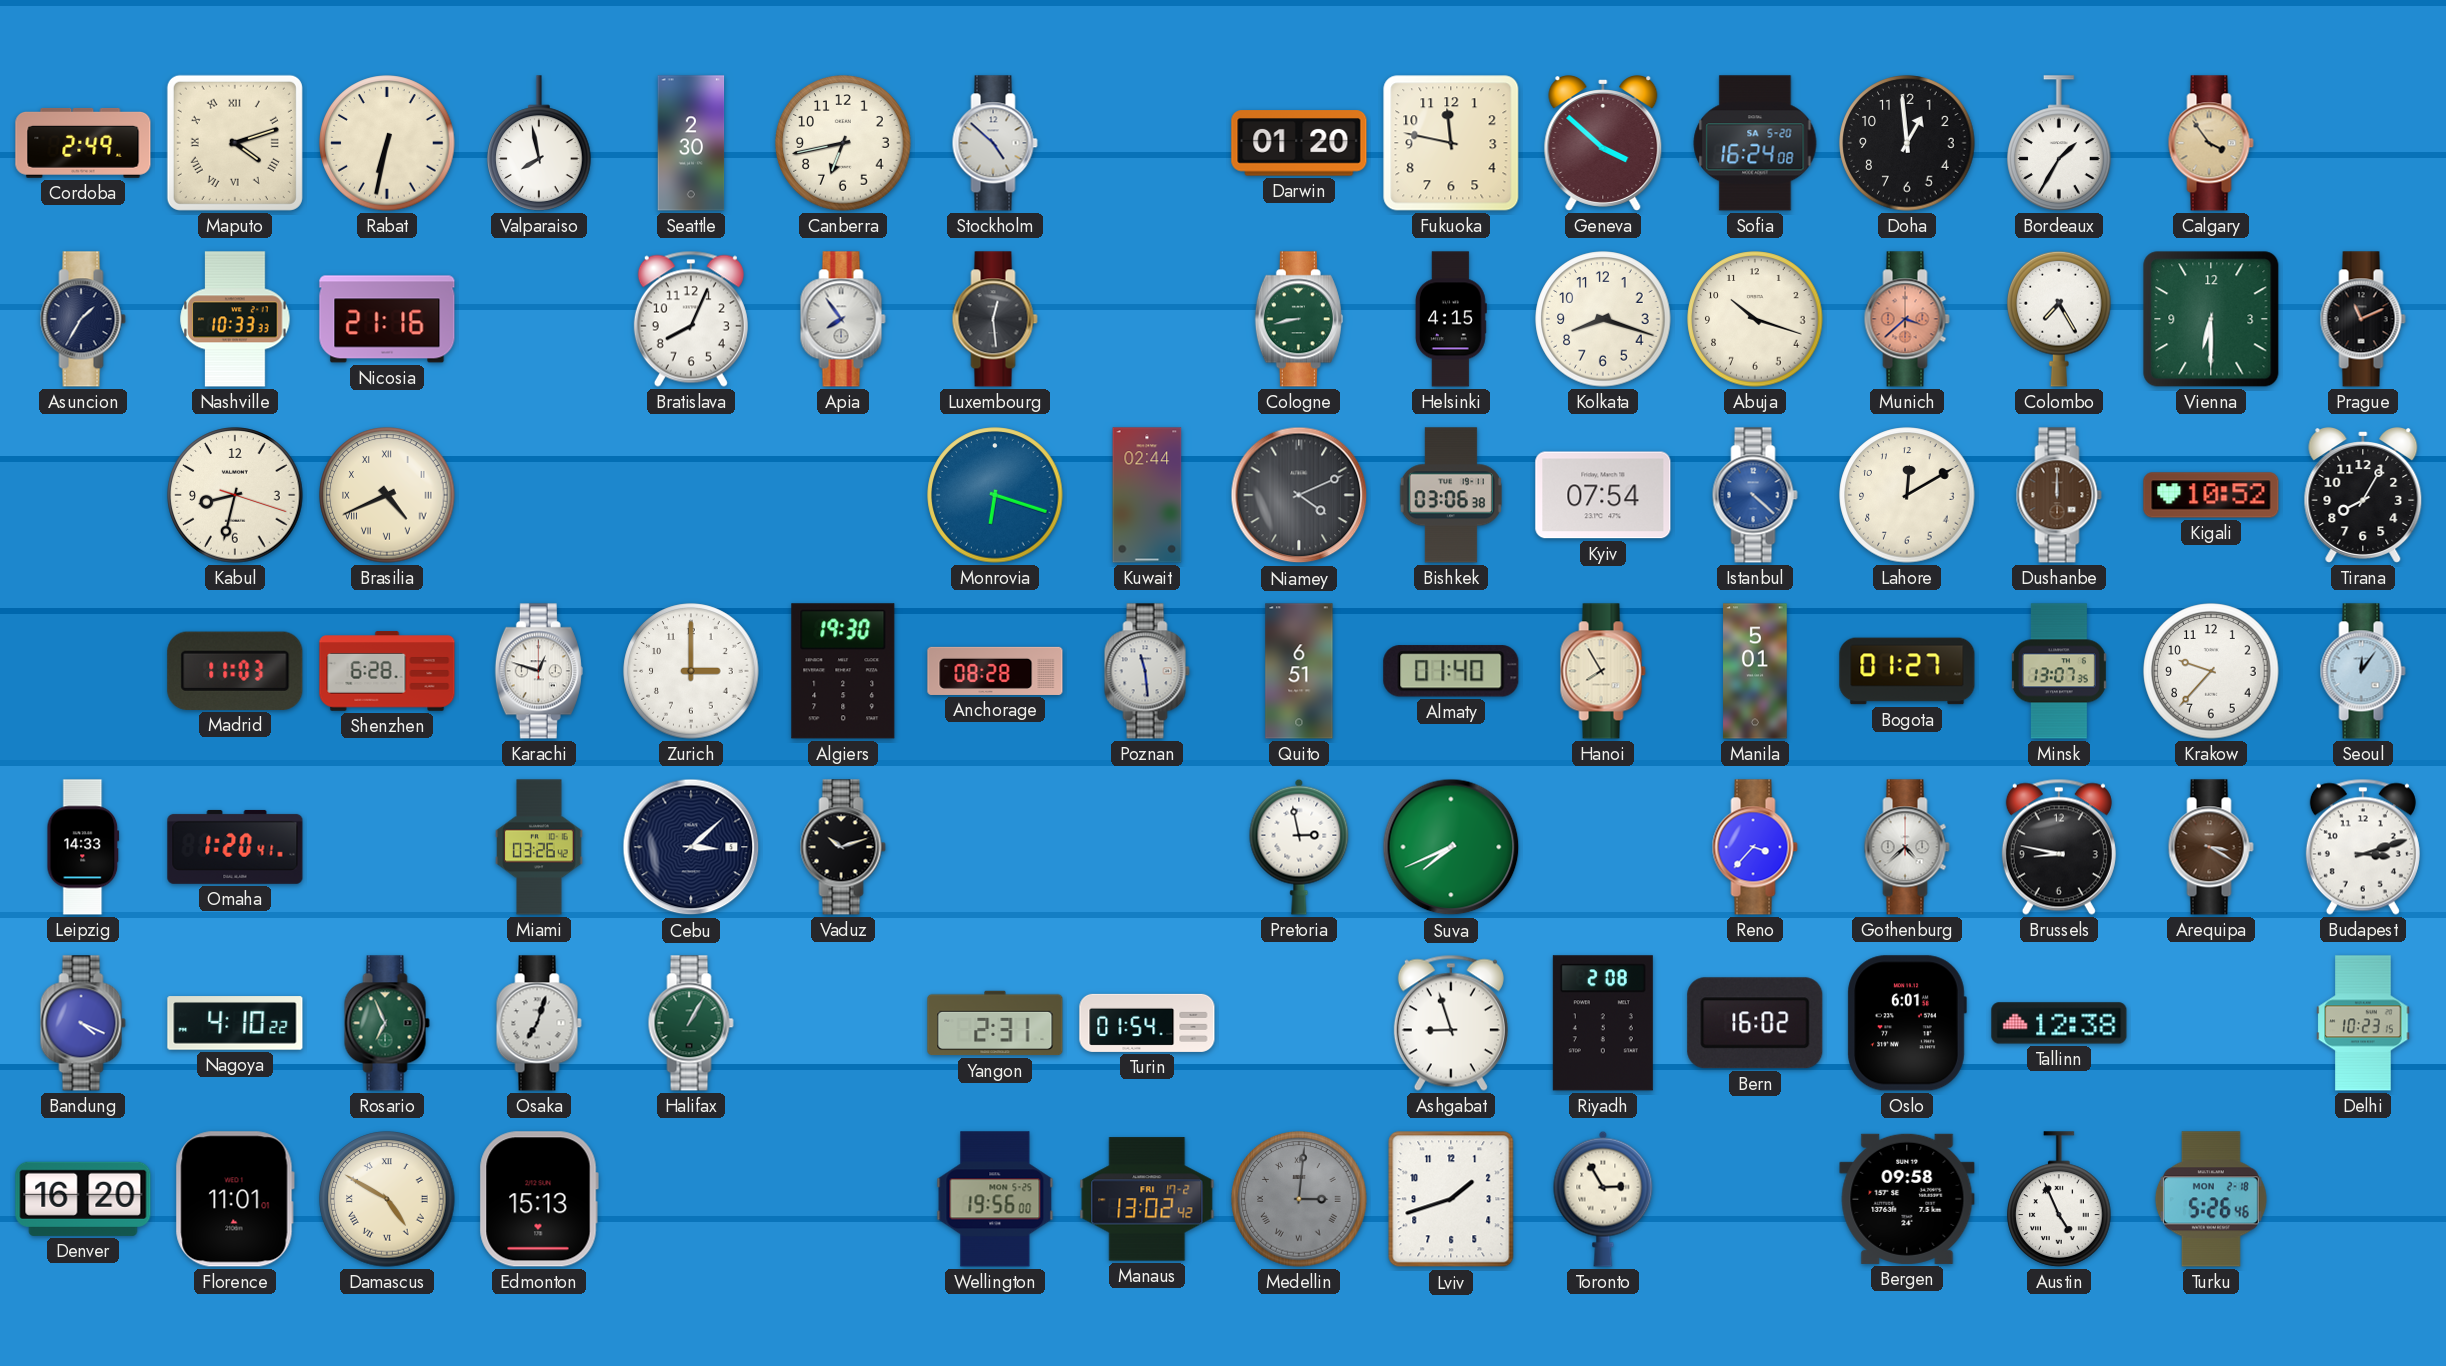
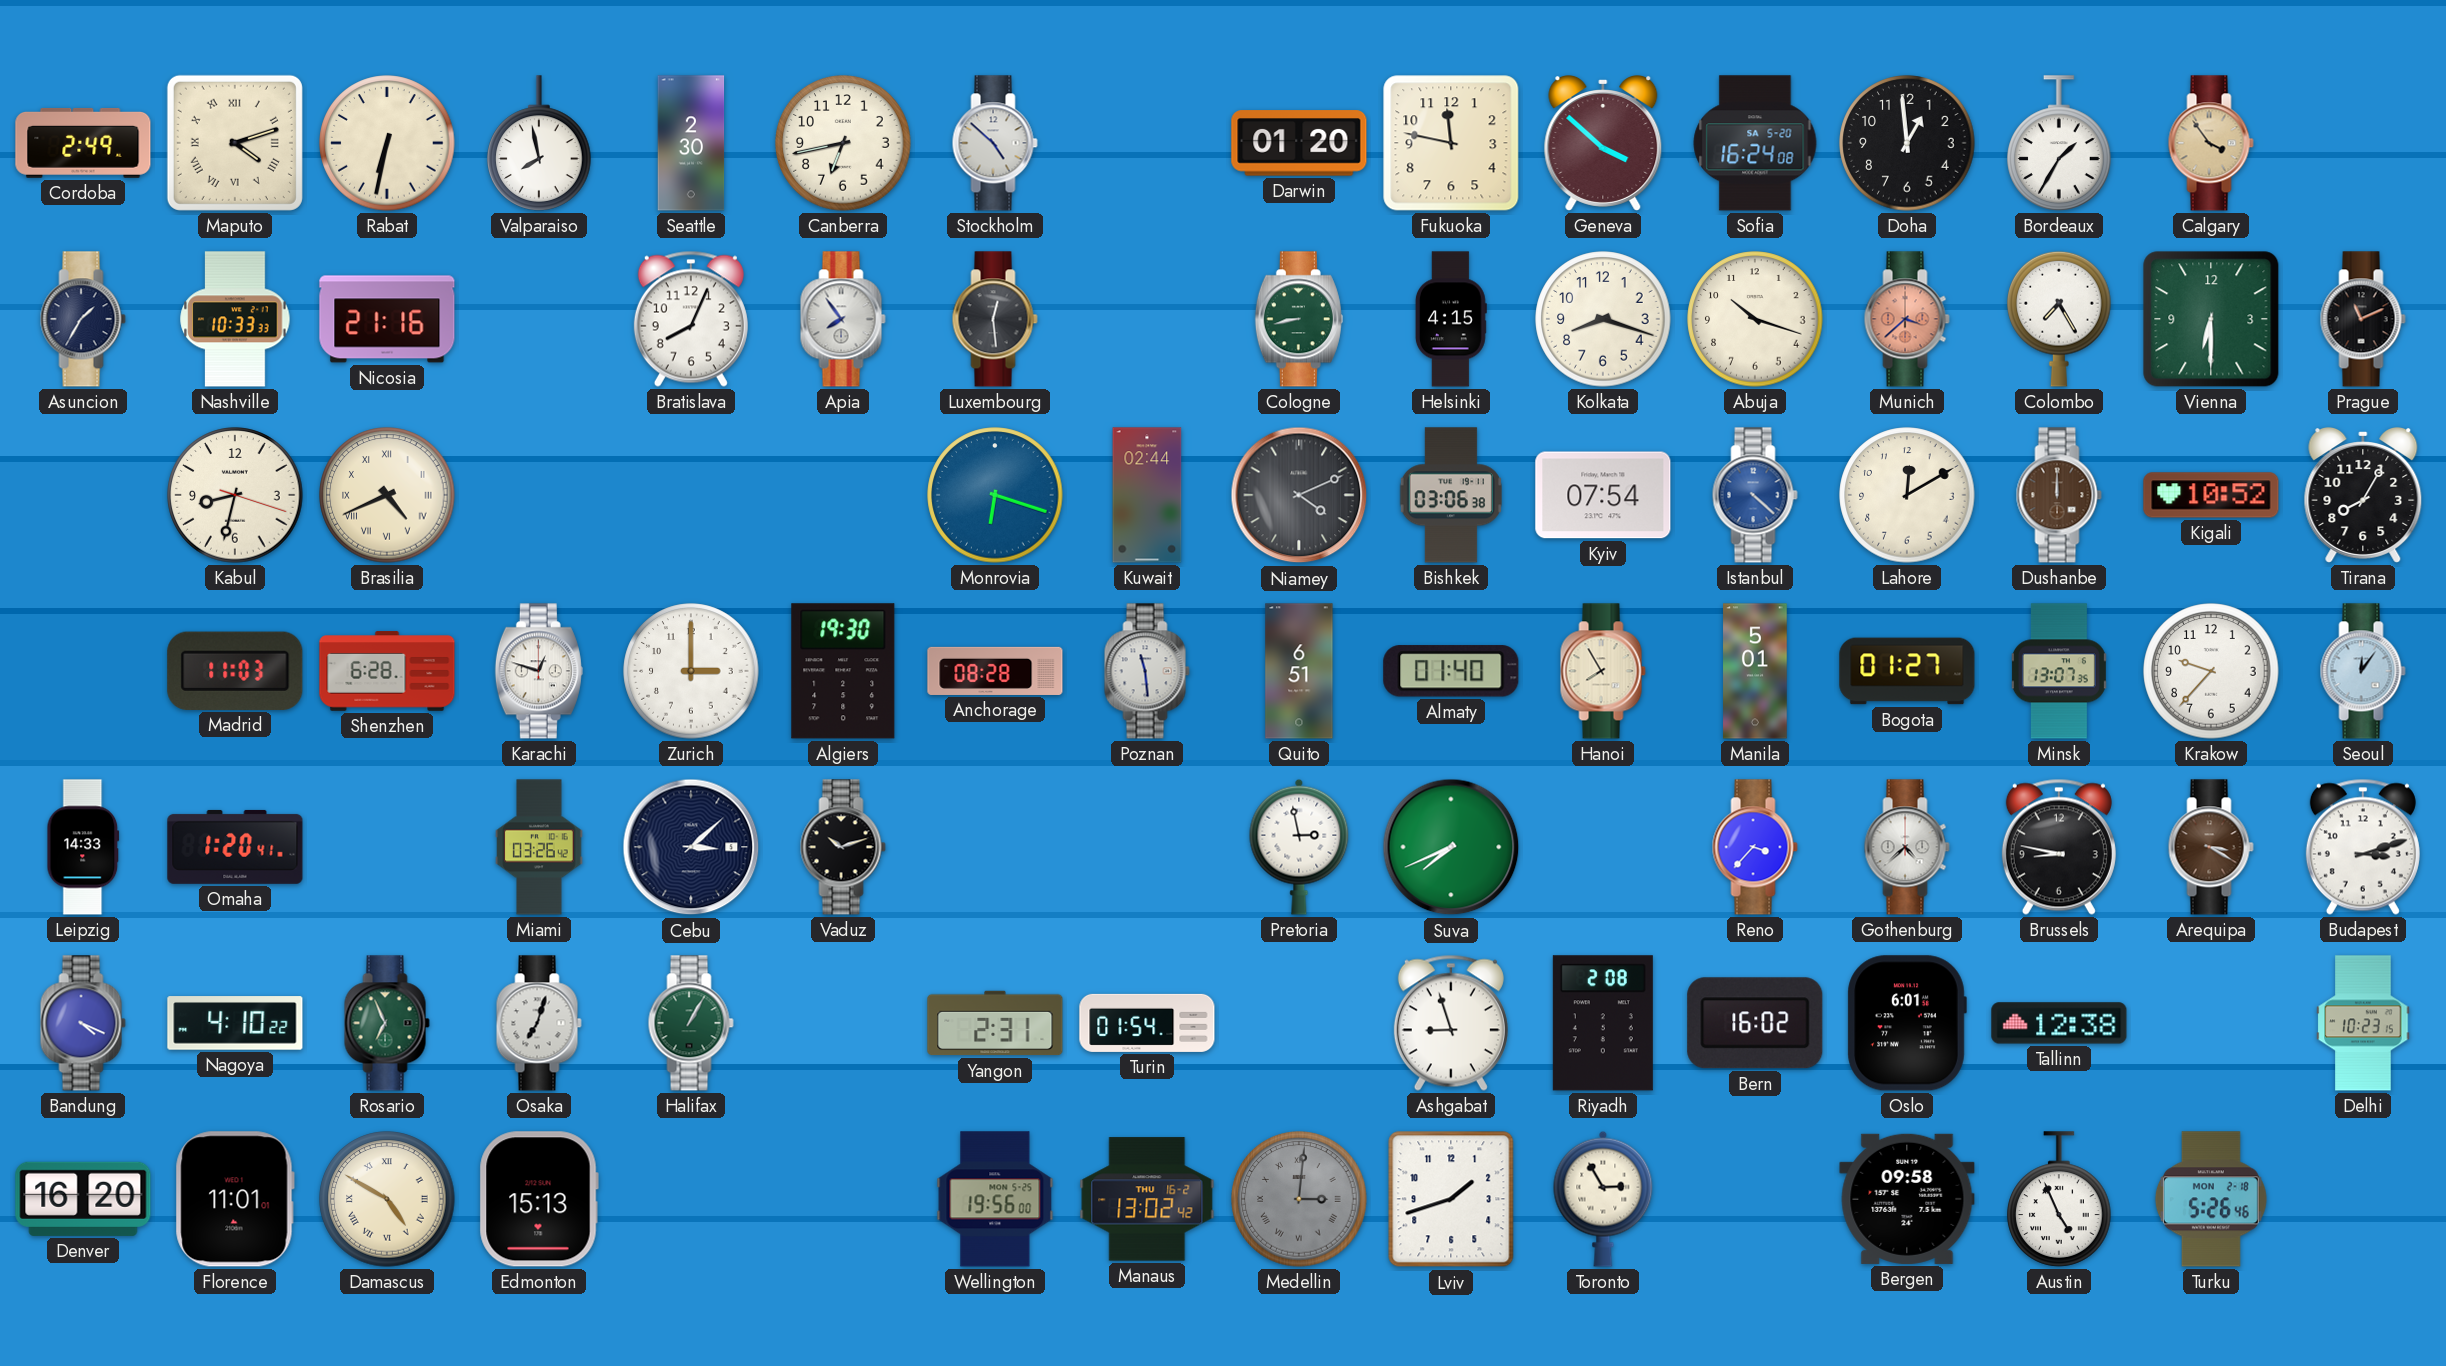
Manaus date: FRI 17-2 -> THU 16-2 (1147, 1199)
